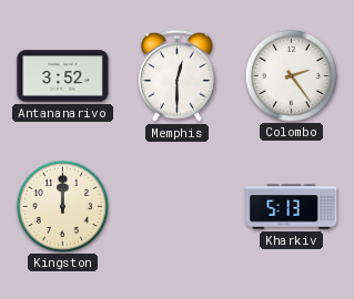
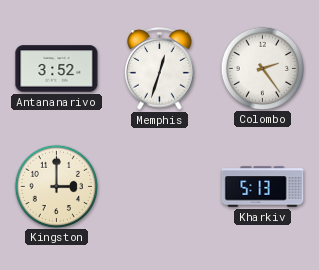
Memphis: 12:30 -> 12:33 (160, 69)
Kingston: 12:00 -> 3:00 (56, 186)
